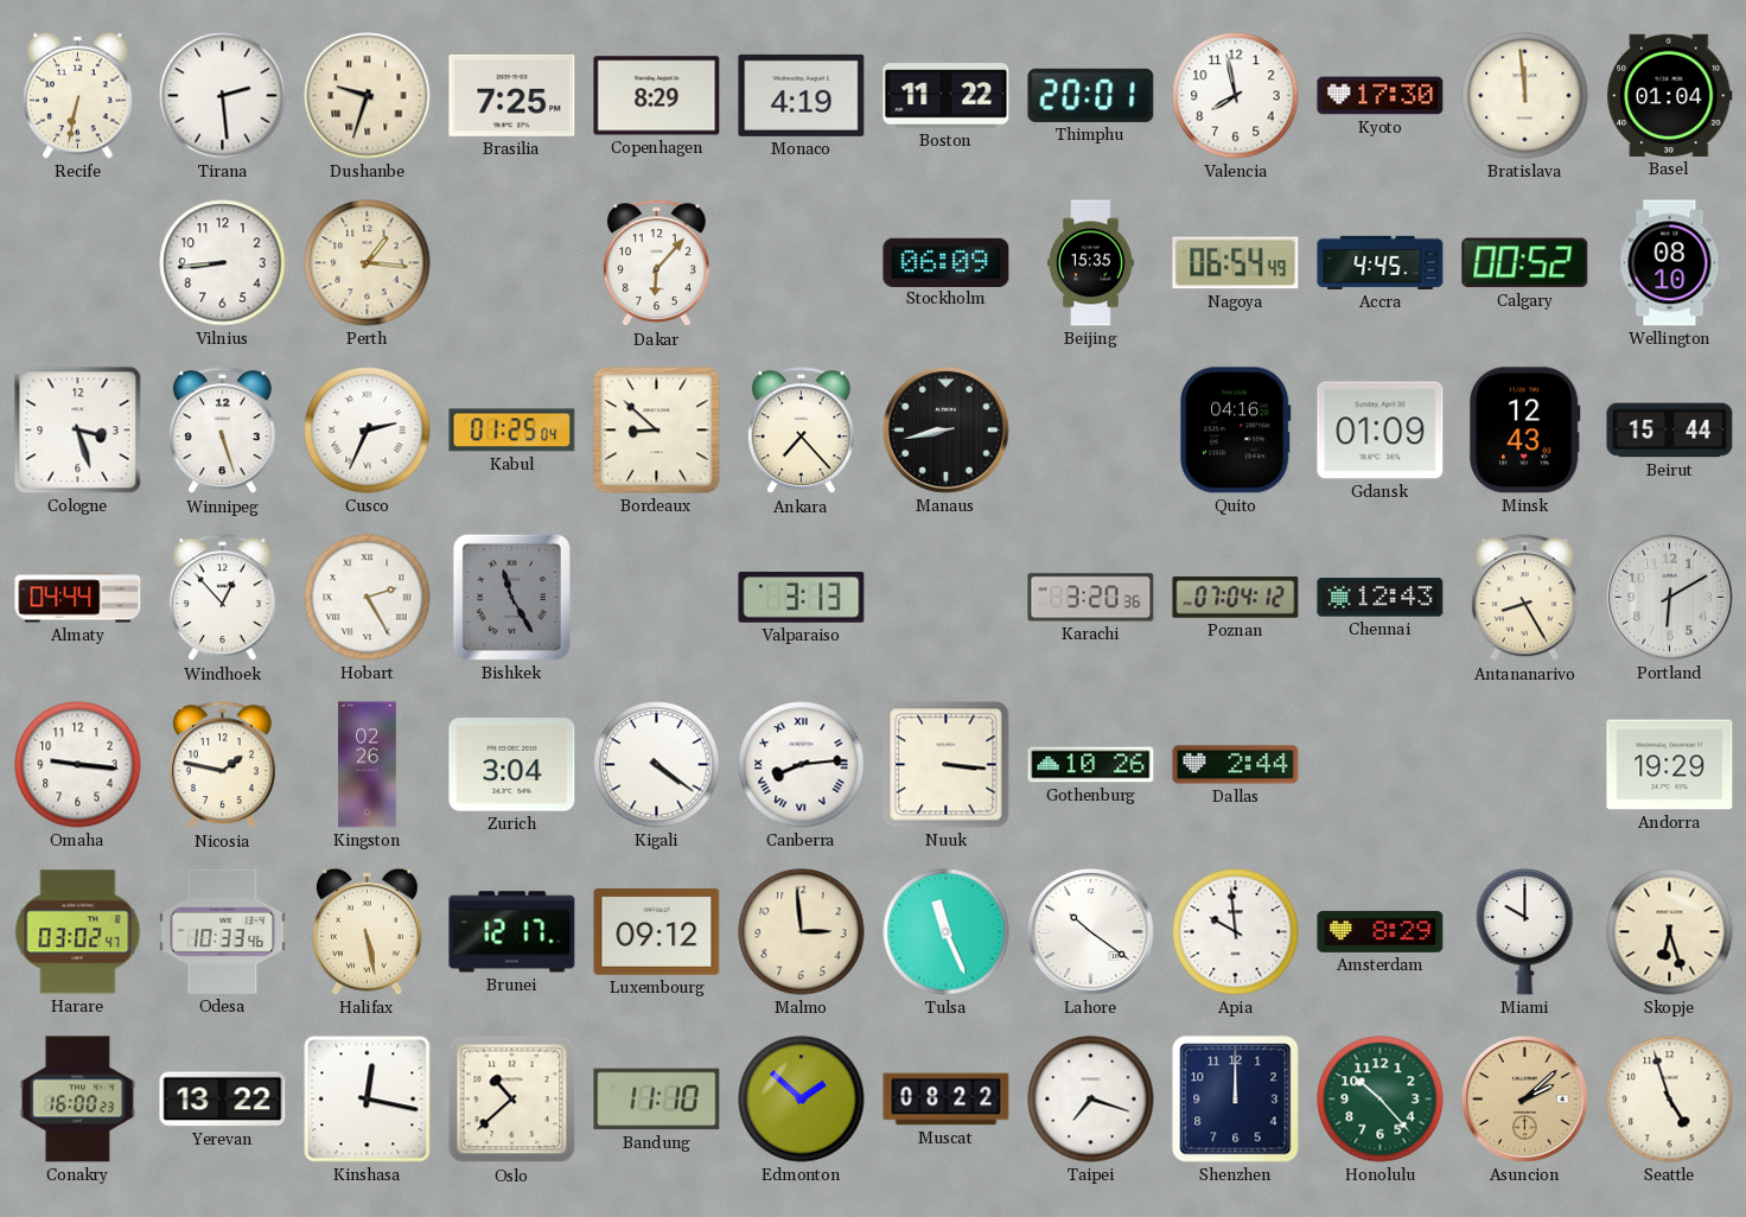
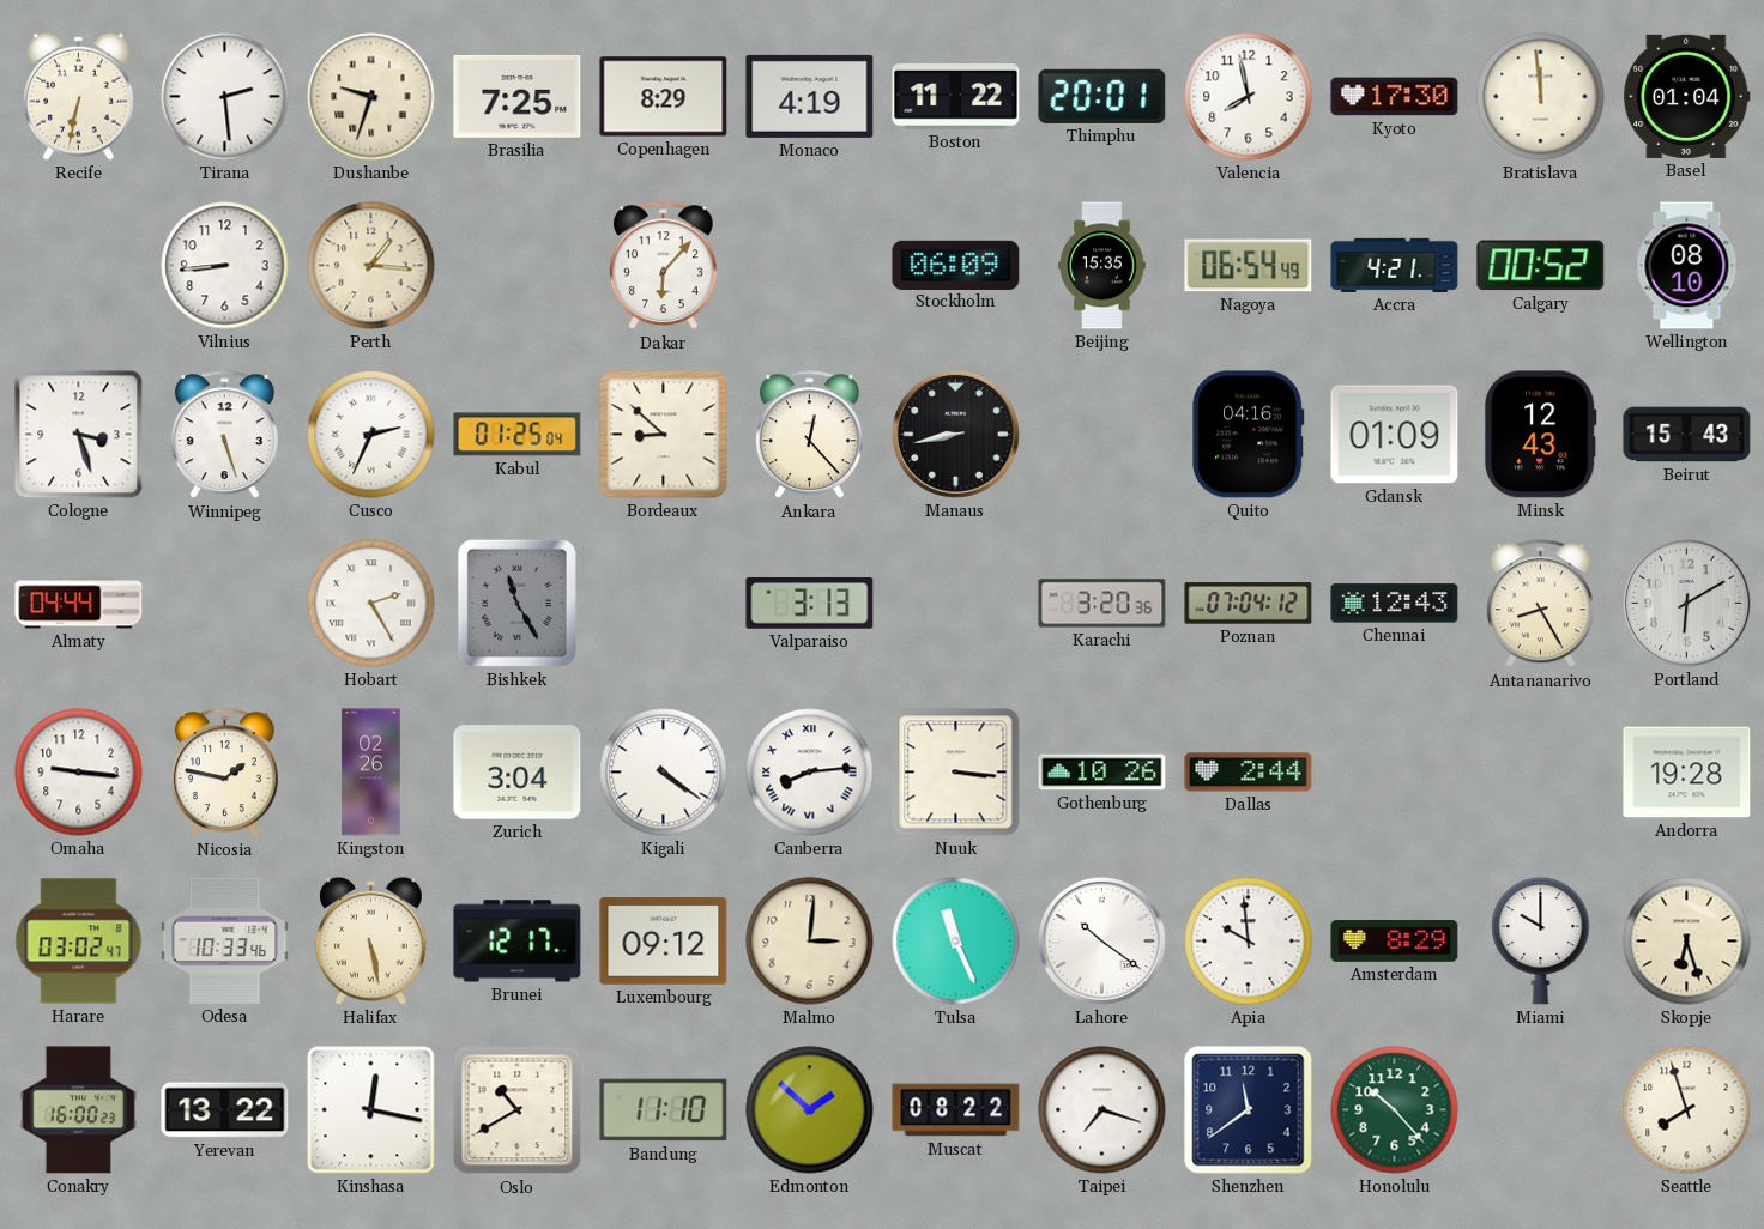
Accra: 4:45 -> 4:21 (1395, 265)
Ankara: 7:23 -> 12:23 (809, 435)
Beirut: 15:44 -> 15:43 (1687, 435)
Windhoek: 12:53 -> none (222, 598)
Andorra: 19:29 -> 19:28 (1687, 773)
Malmo: 2:59 -> 3:01 (810, 942)
Oslo: 10:38 -> 10:40 (518, 1110)
Shenzhen: 12:00 -> 11:39 (1249, 1110)
Asuncion: 2:08 -> none (1524, 1098)
Seattle: 4:57 -> 7:57 (1687, 1110)
